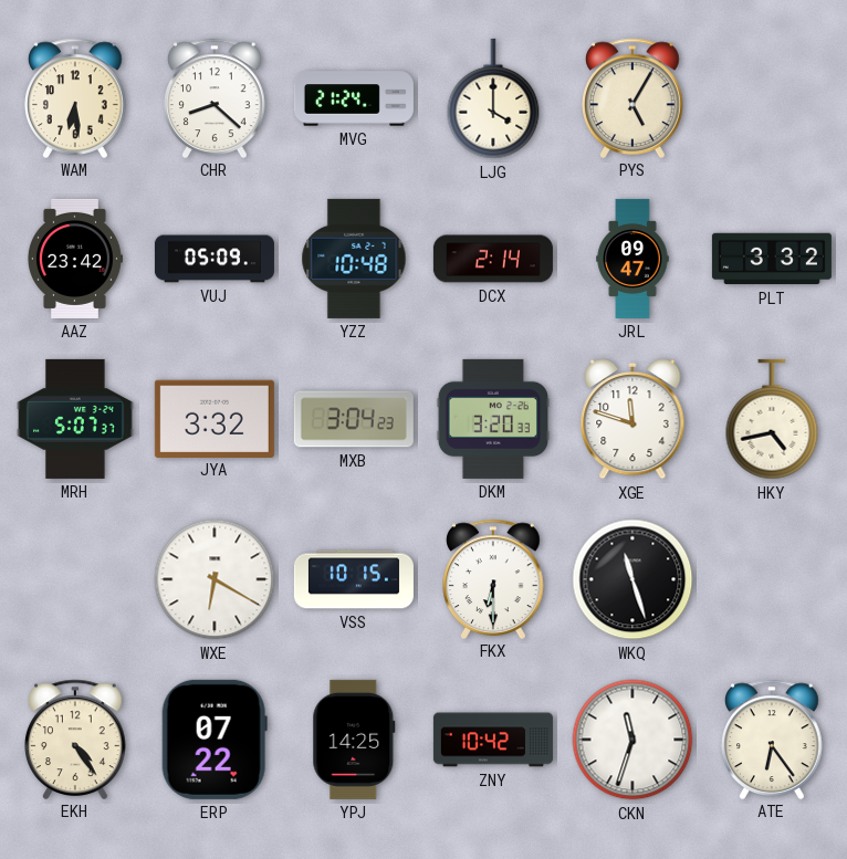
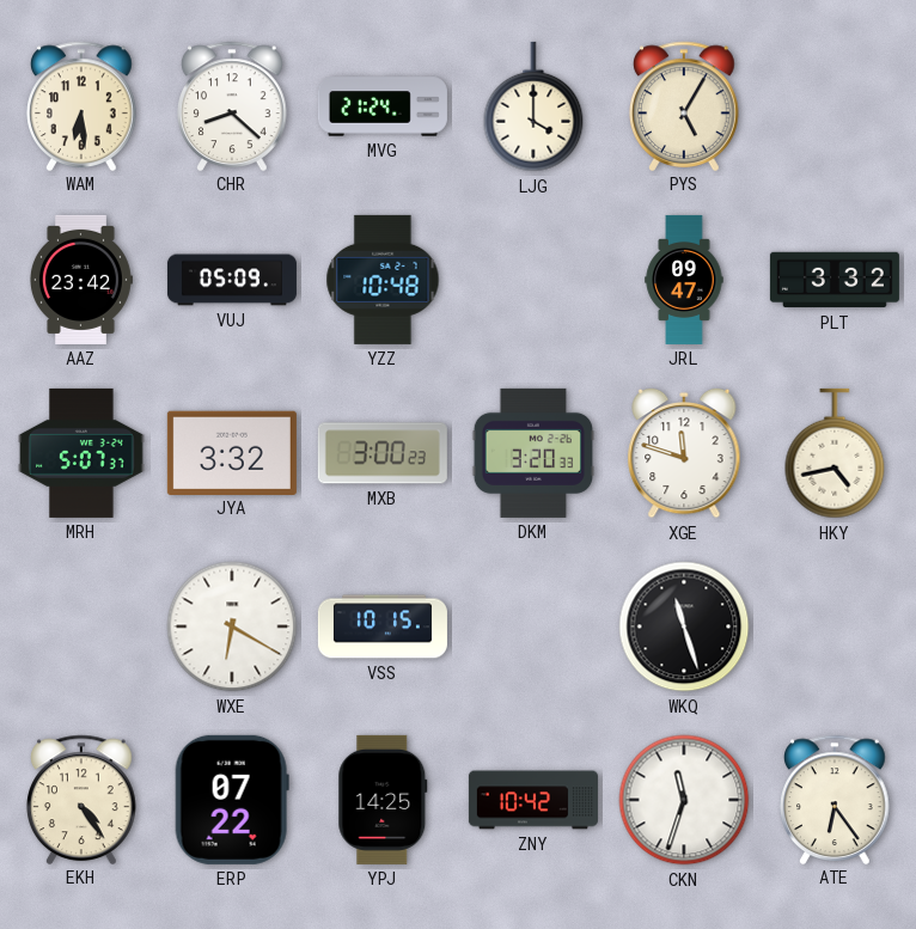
DCX: 2:14 -> none (493, 259)
MXB: 3:04 -> 3:00 (383, 453)
FKX: 6:30 -> none (494, 578)
